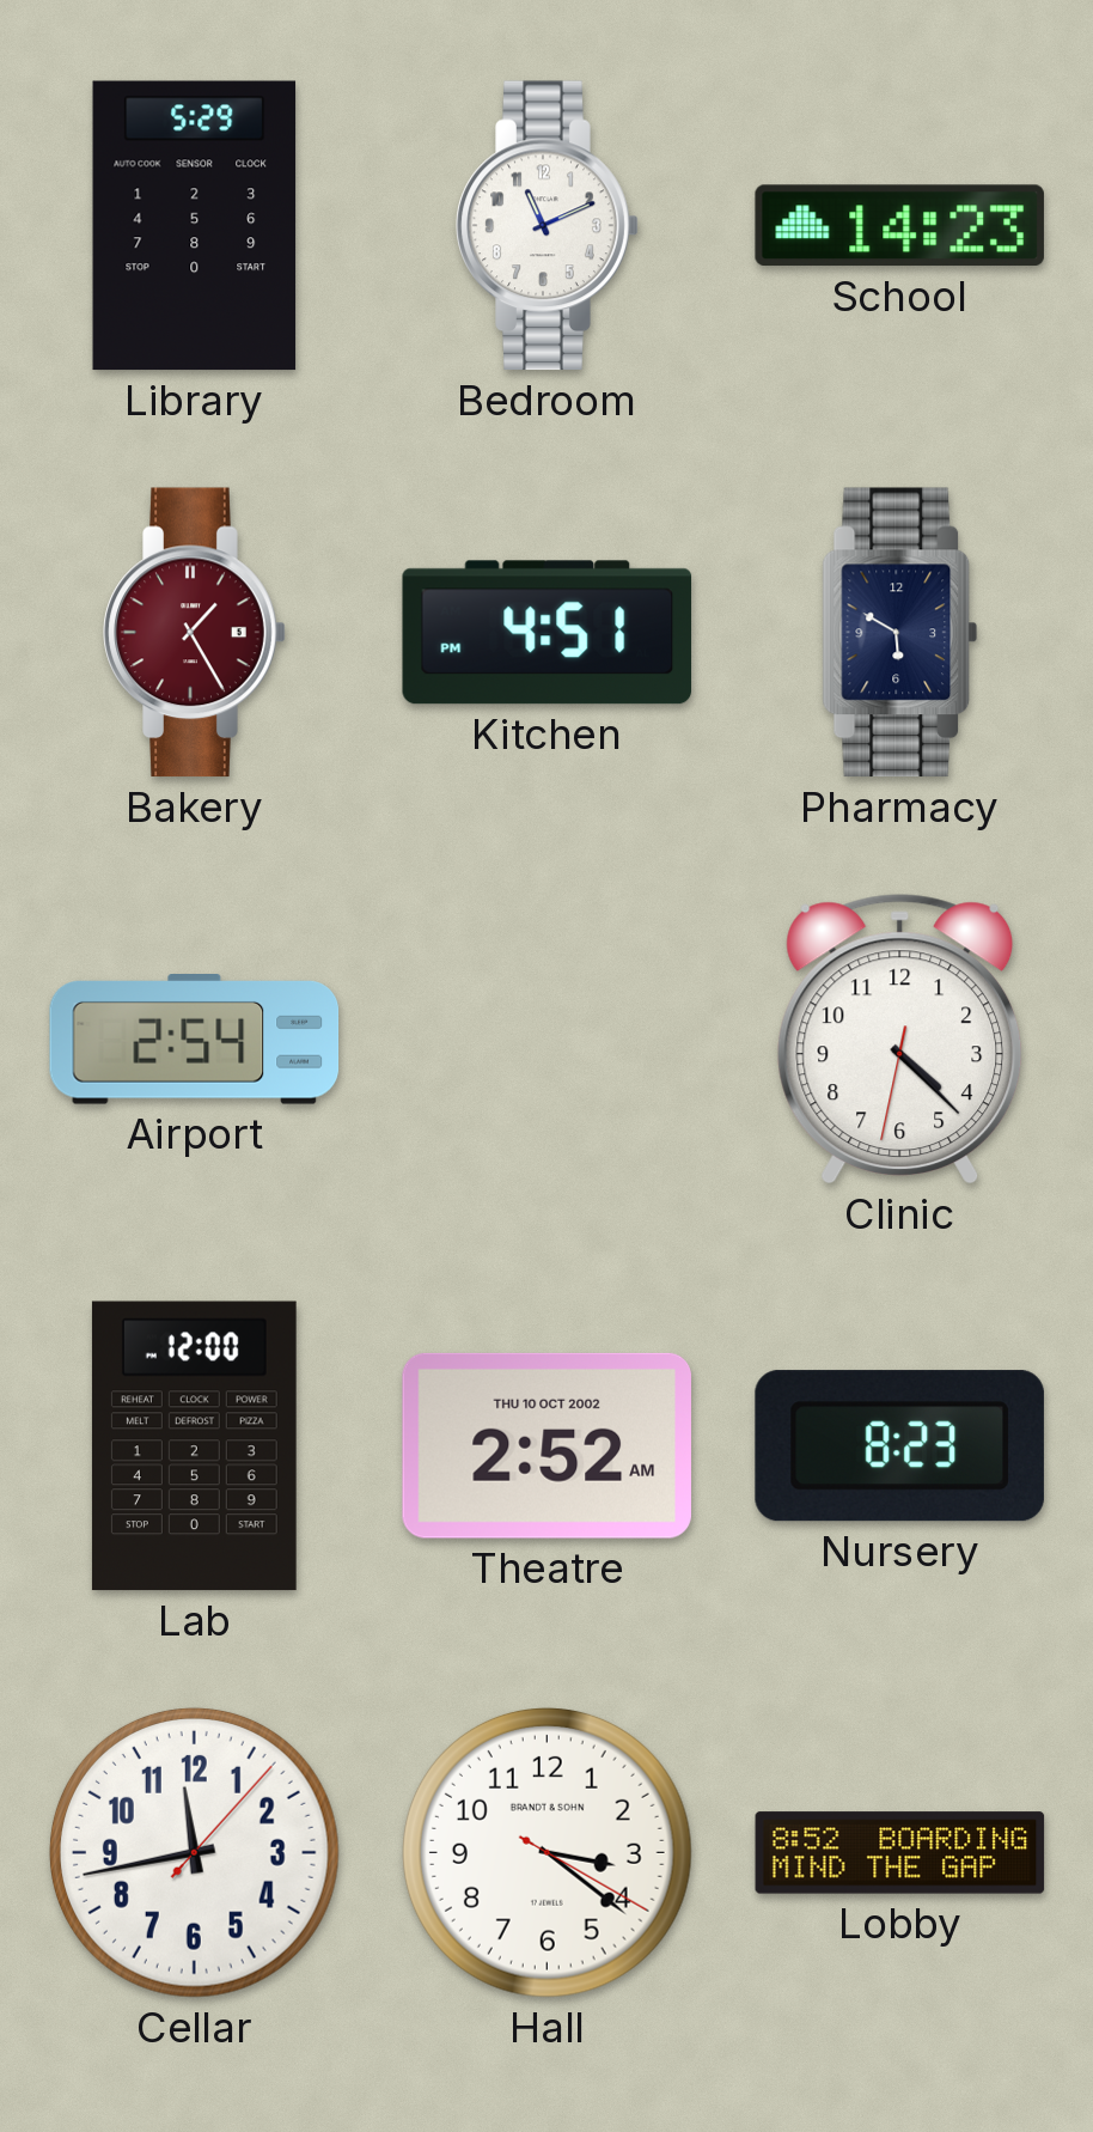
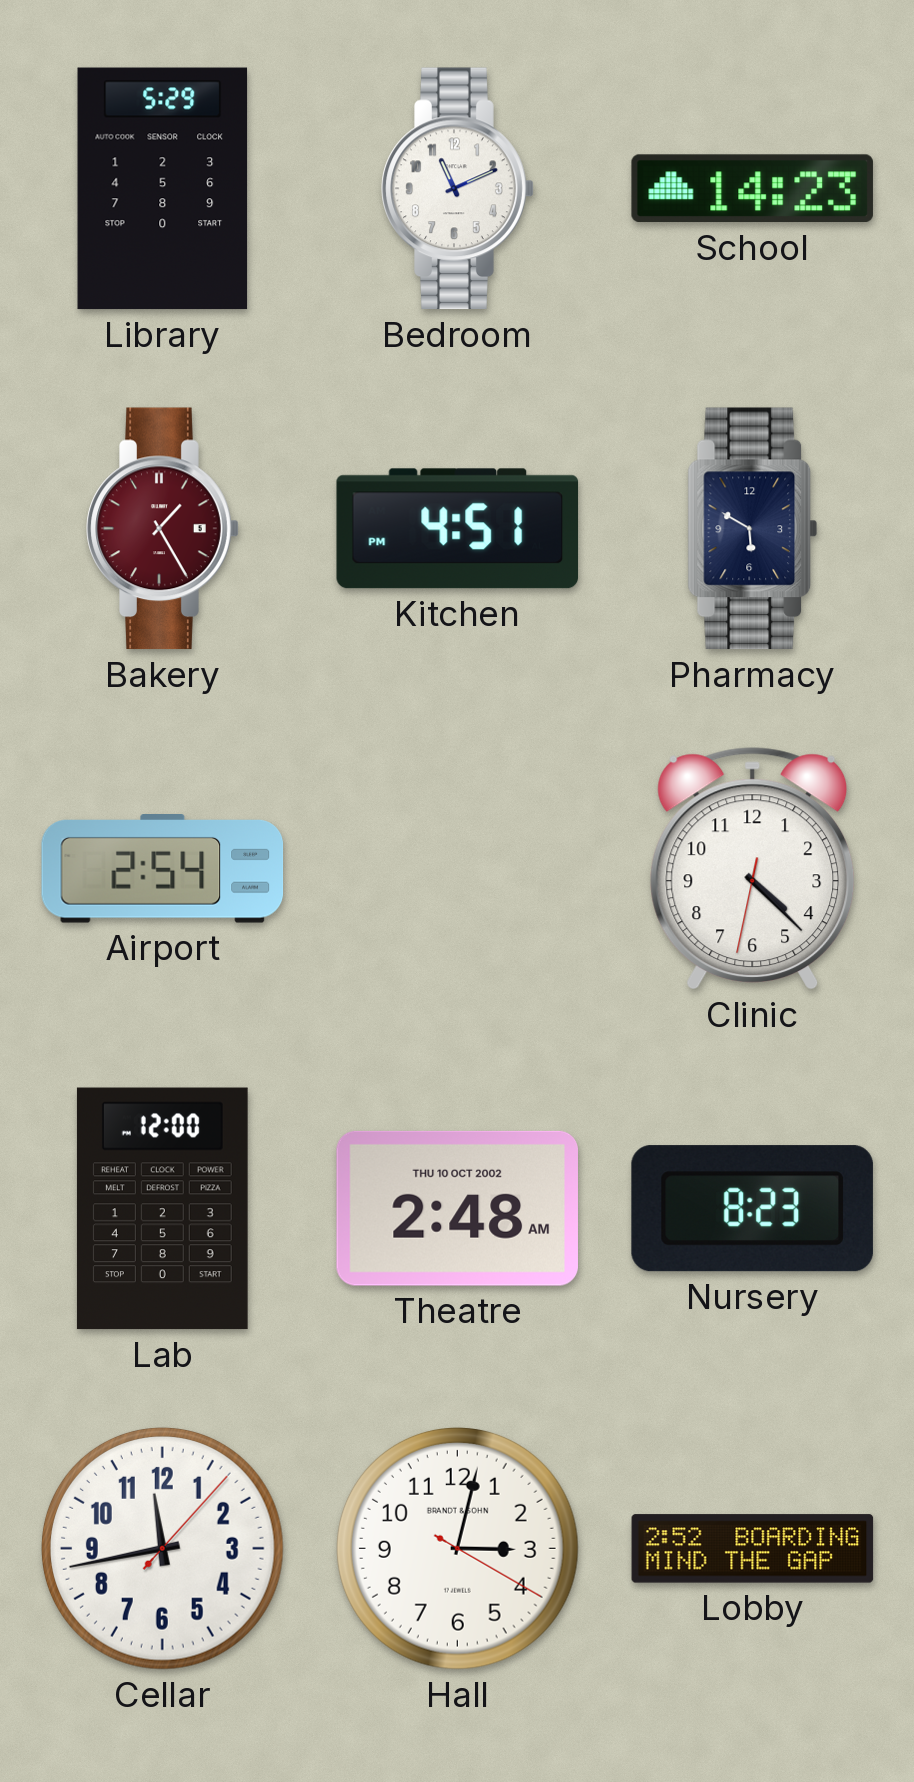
Theatre: 2:52 -> 2:48 (457, 1208)
Hall: 3:21 -> 3:02 (457, 1548)
Lobby: 8:52 -> 2:52 (753, 1549)
